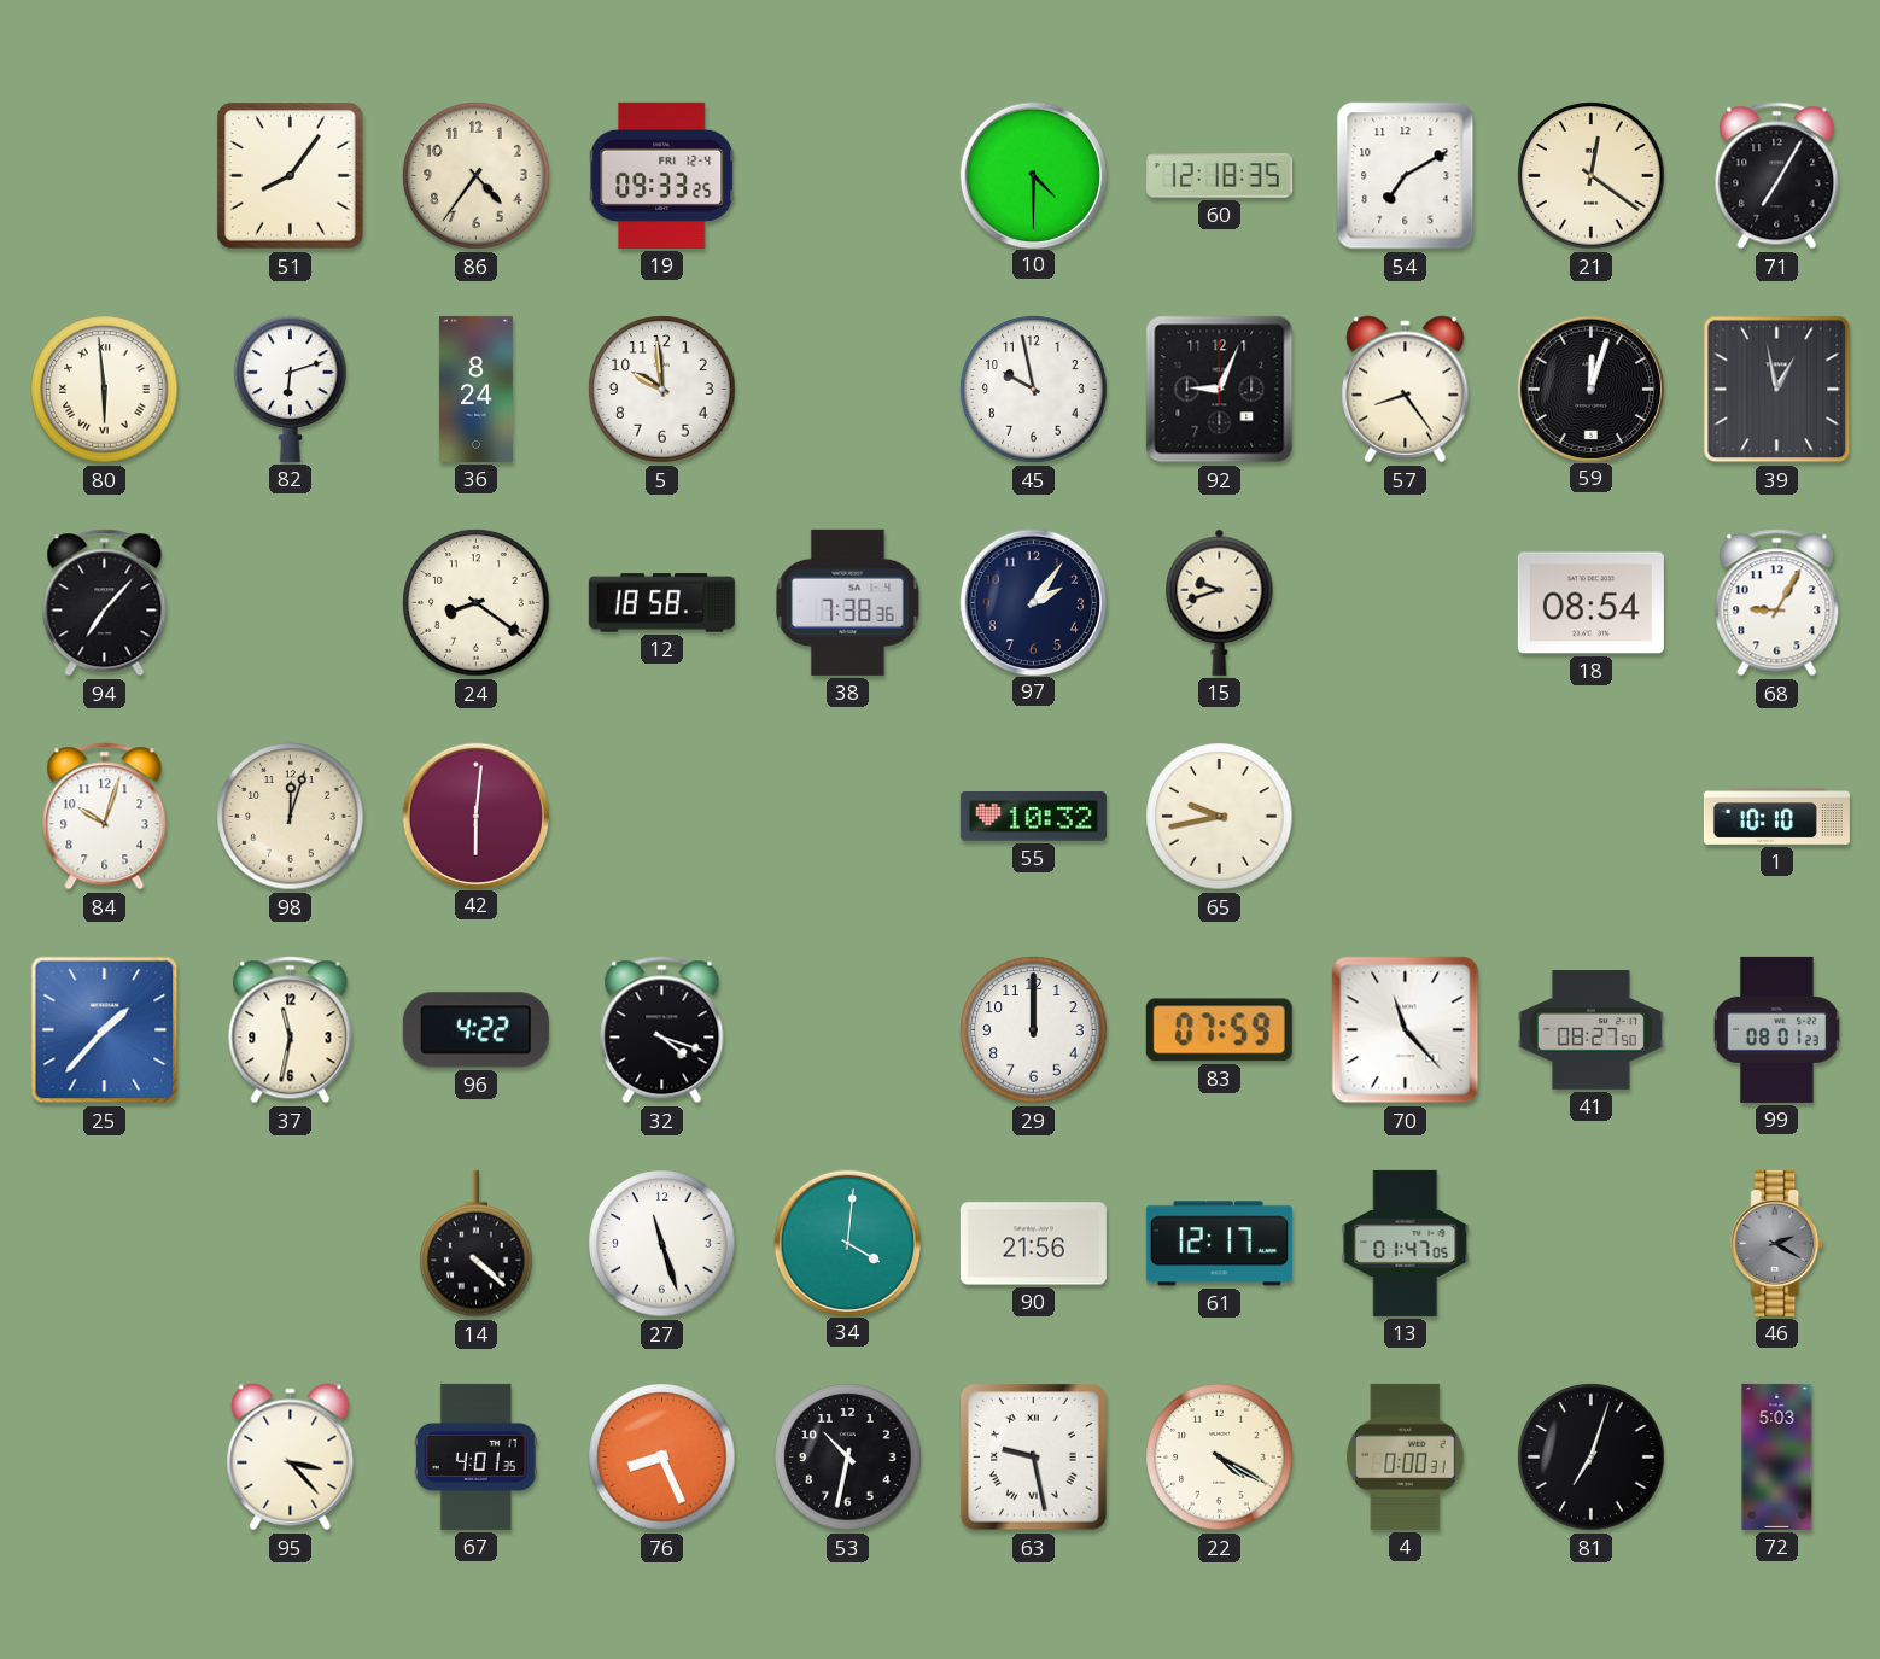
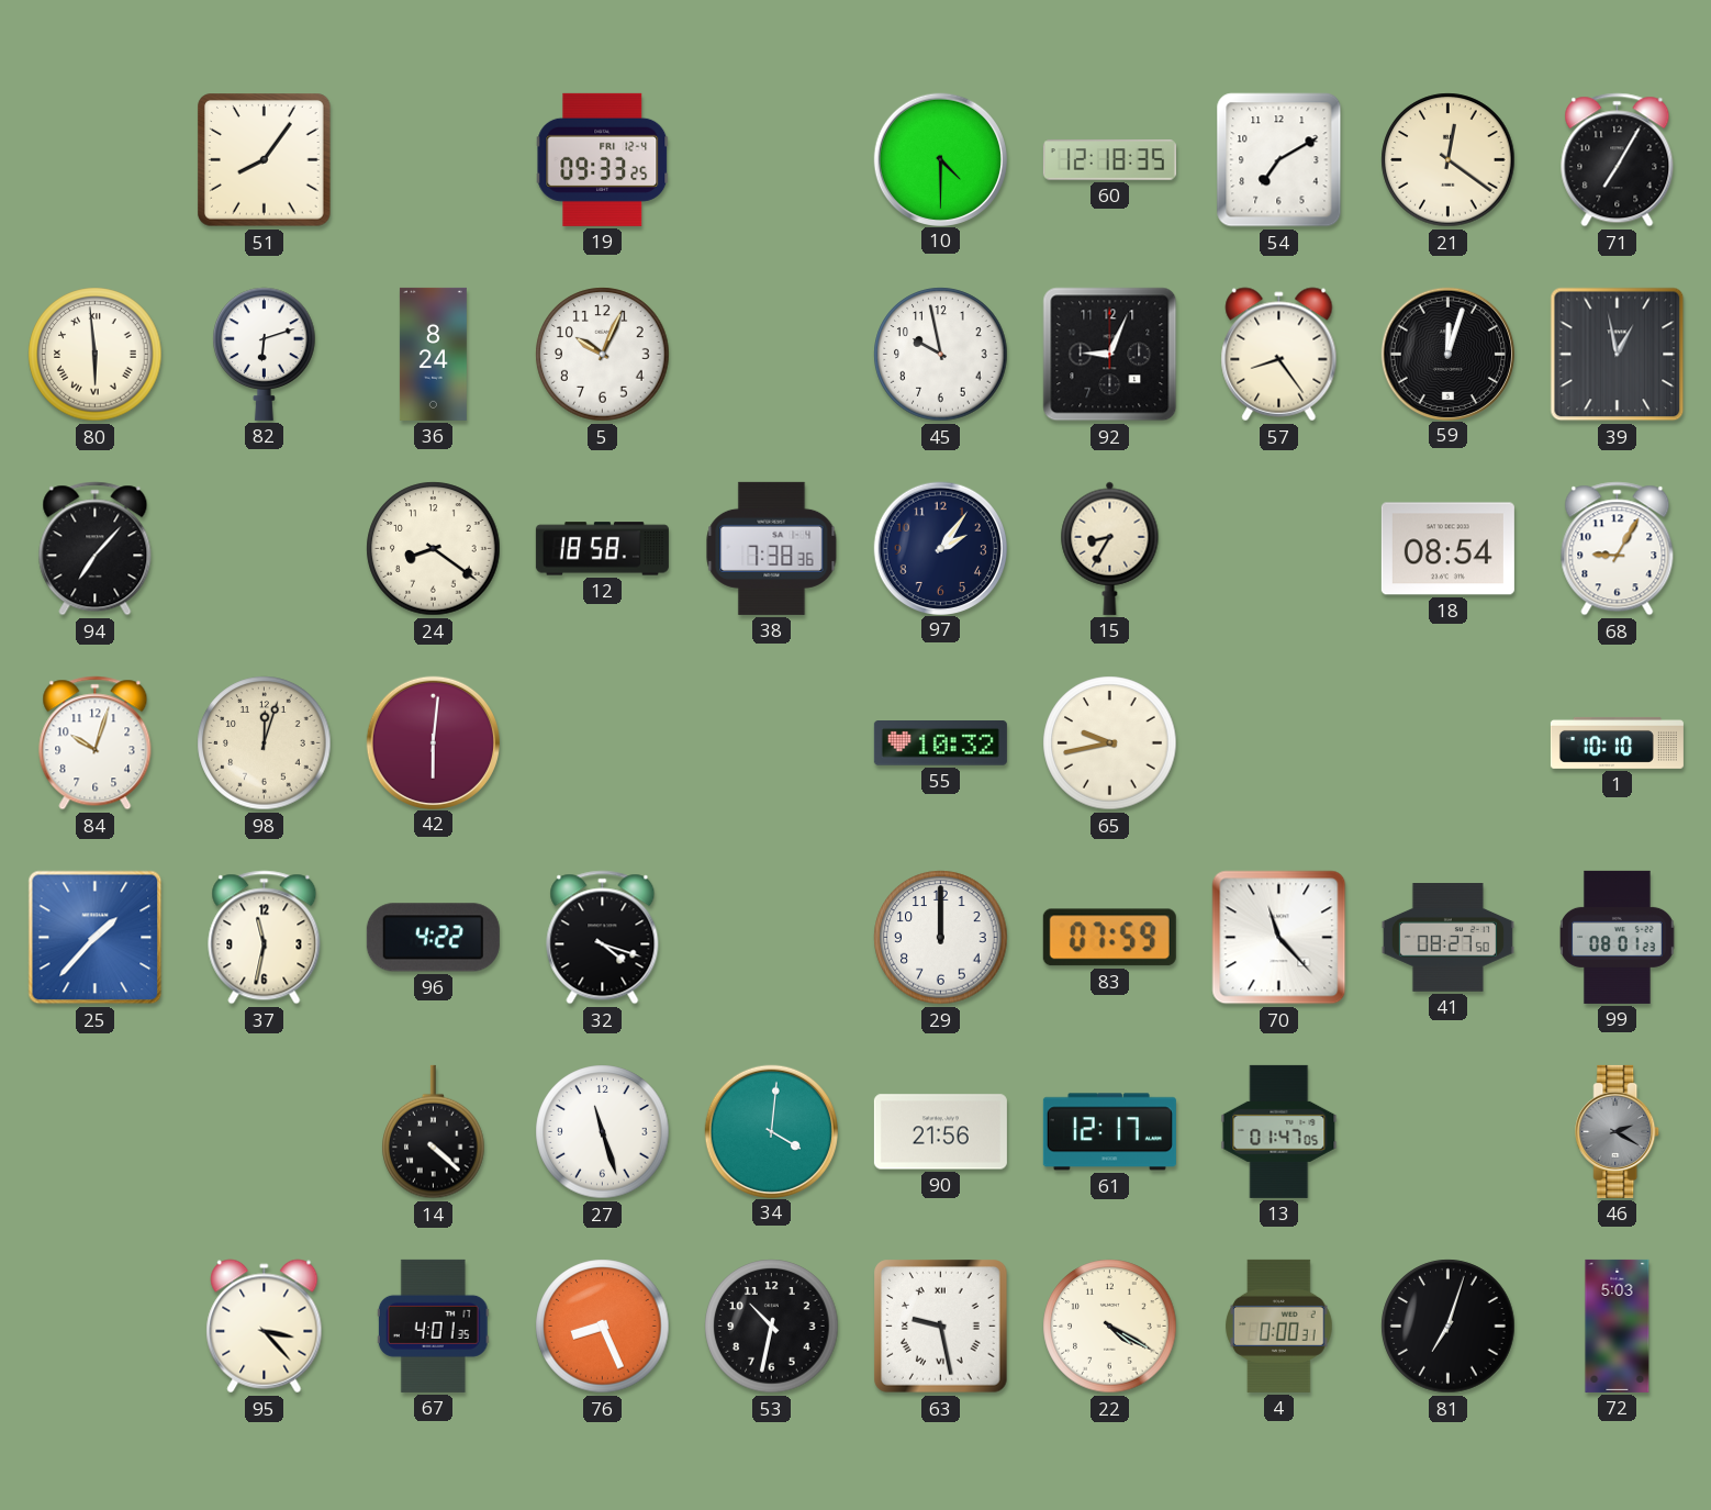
86: 4:36 -> none (477, 176)
5: 9:59 -> 10:04 (603, 355)
15: 9:42 -> 8:35 (1110, 548)
